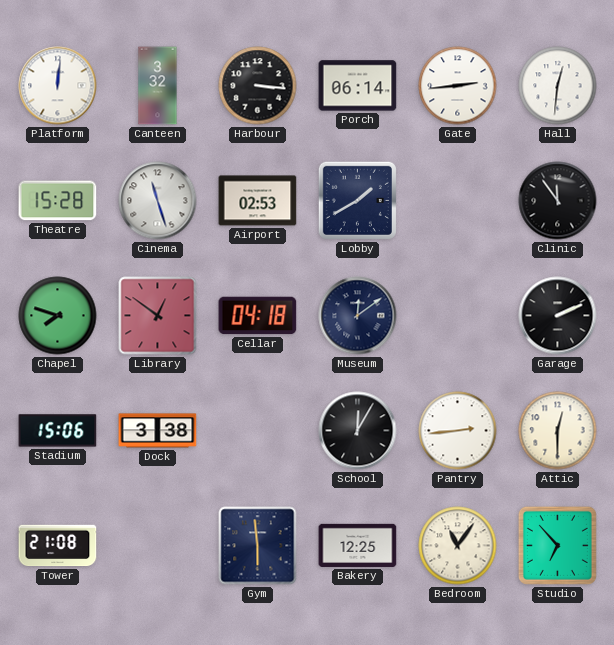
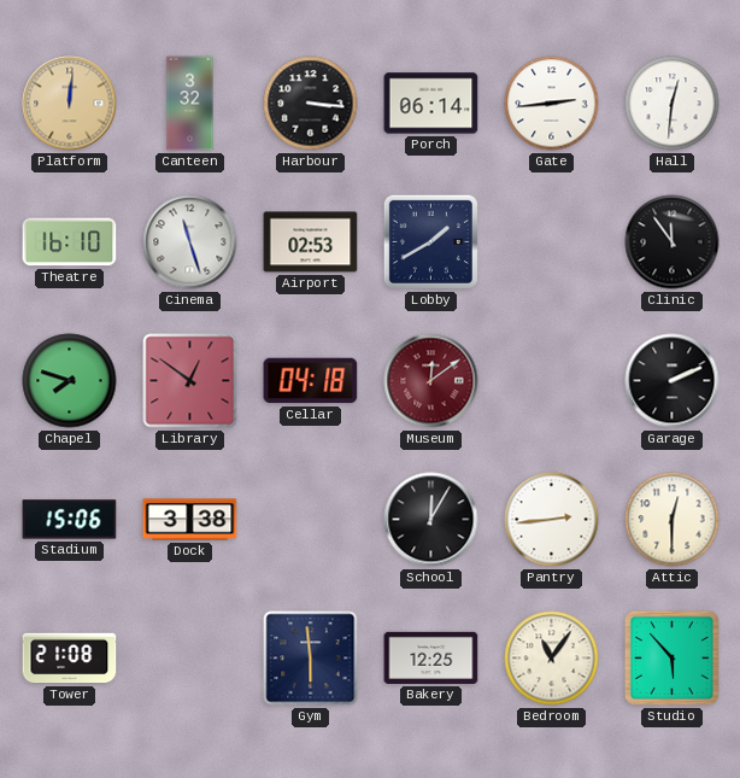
Platform dial: white -> champagne (70, 104)
Theatre: 15:28 -> 16:10 (70, 242)
Museum dial: navy -> burgundy (431, 381)
Studio: 6:53 -> 5:53 (671, 657)
